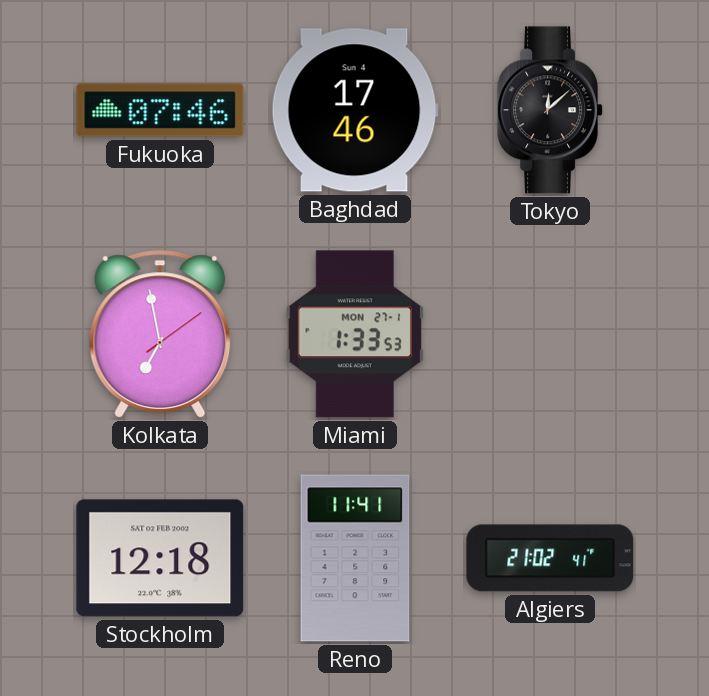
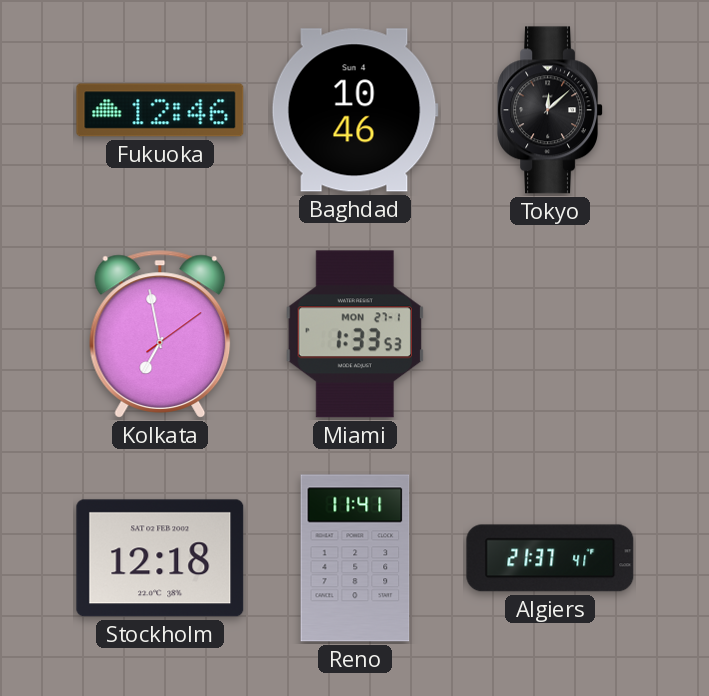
Fukuoka: 07:46 -> 12:46 (160, 110)
Baghdad: 17:46 -> 10:46 (355, 110)
Algiers: 21:02 -> 21:37 (550, 558)
